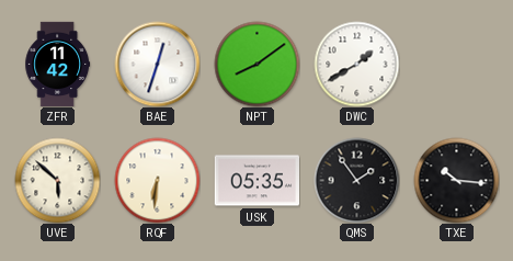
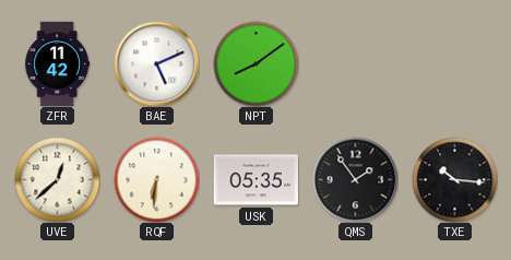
BAE: 12:33 -> 5:11 (156, 63)
DWC: 1:40 -> none (356, 64)
UVE: 5:52 -> 12:38 (57, 179)
